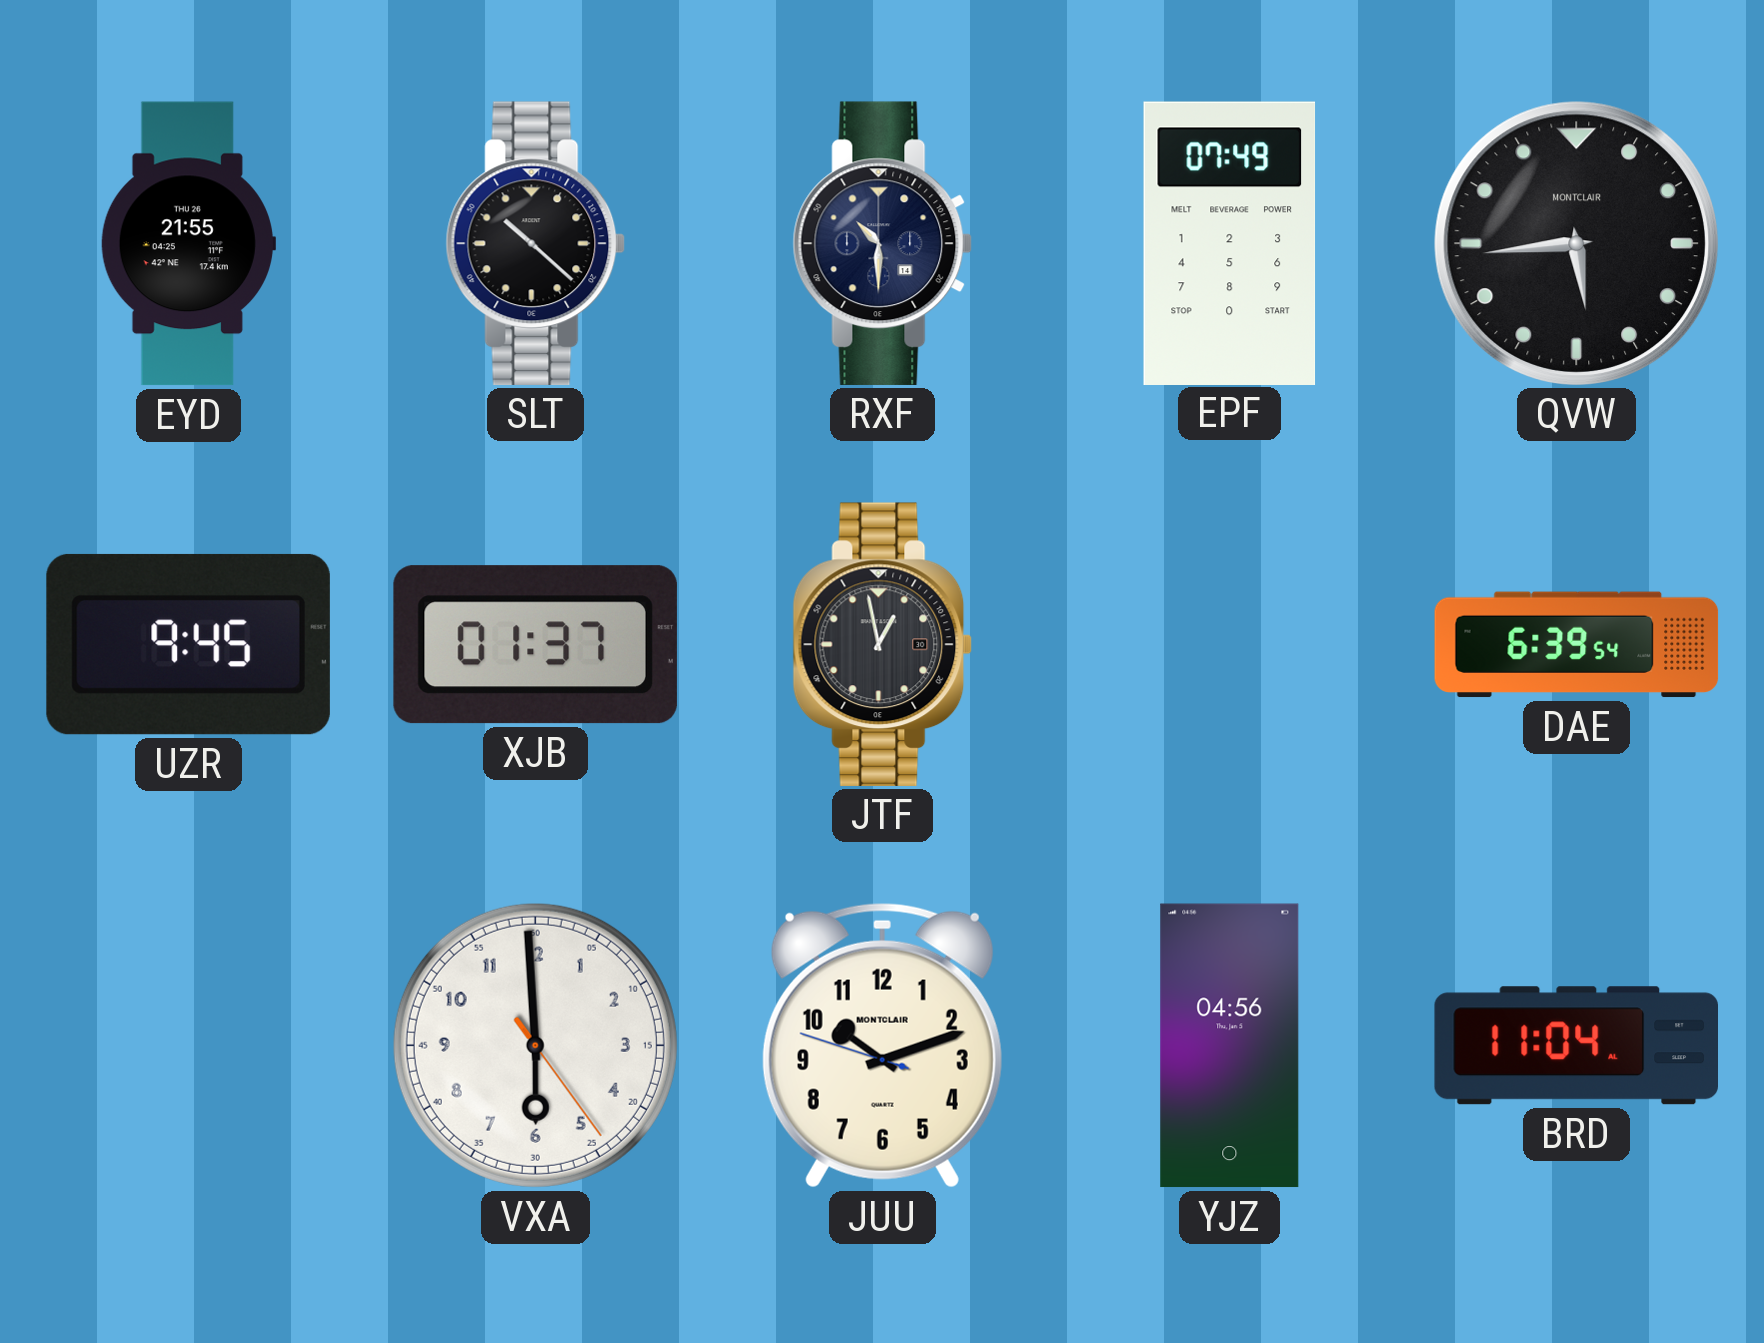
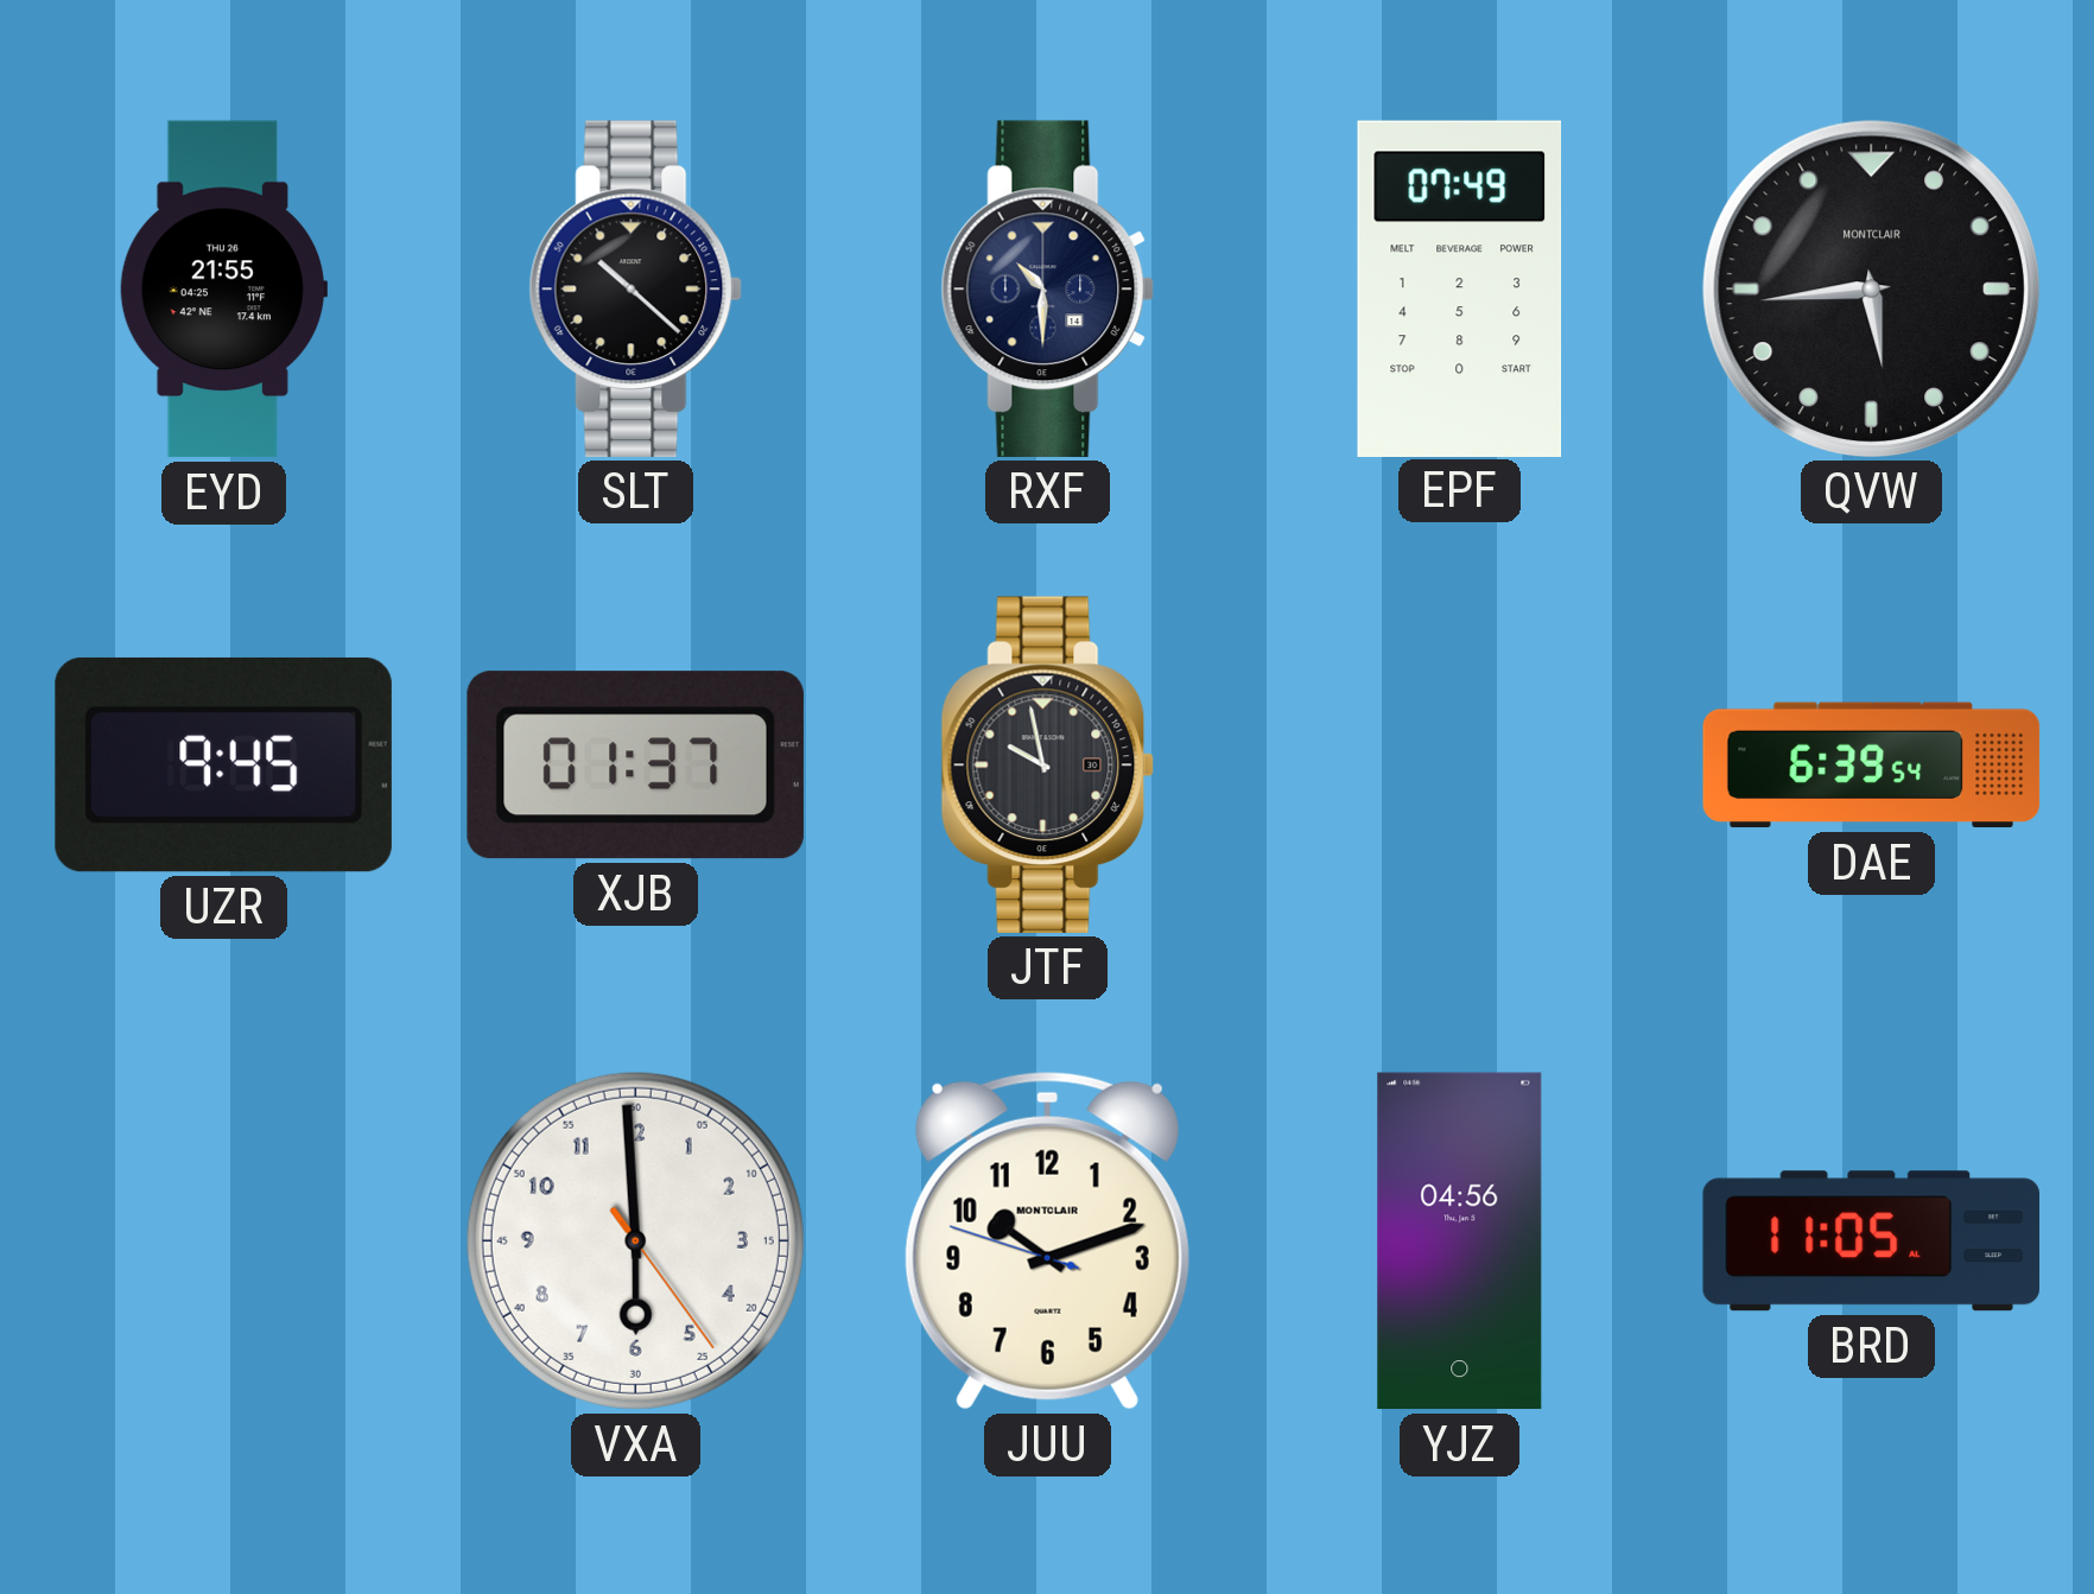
JTF: 12:58 -> 9:58 (1048, 764)
BRD: 11:04 -> 11:05 (1871, 1241)
